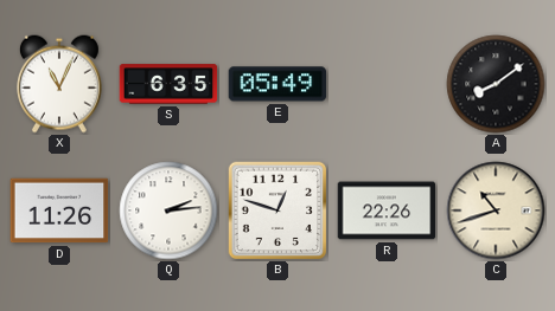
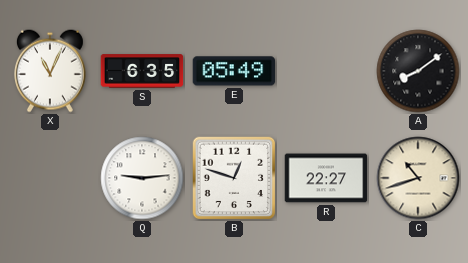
D: 11:26 -> none (59, 210)
Q: 2:14 -> 9:14 (142, 178)
R: 22:26 -> 22:27 (326, 178)
